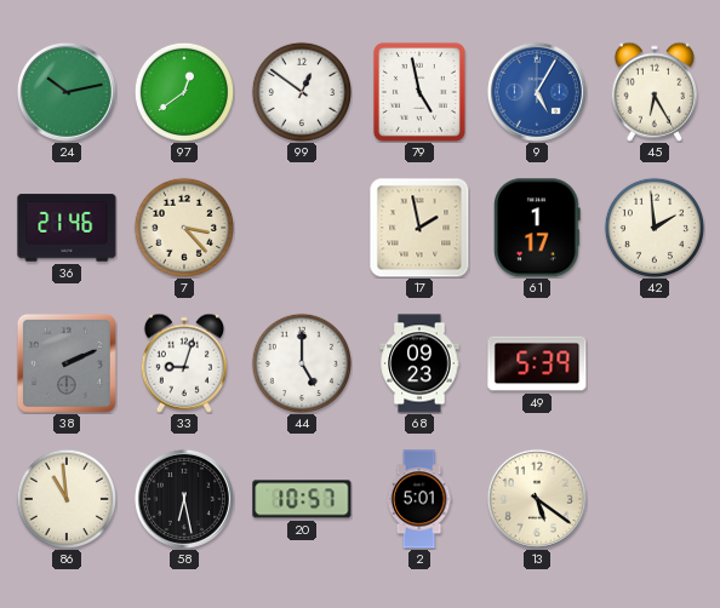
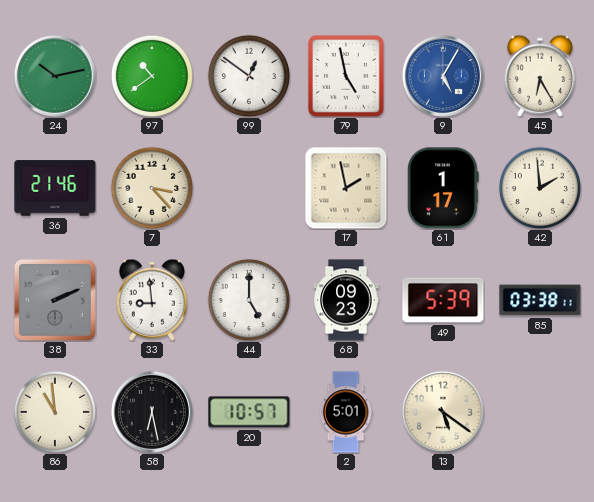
97: 12:39 -> 10:39 (151, 75)
33: 9:03 -> 8:59 (152, 300)
85: none -> 03:38 (540, 300)
